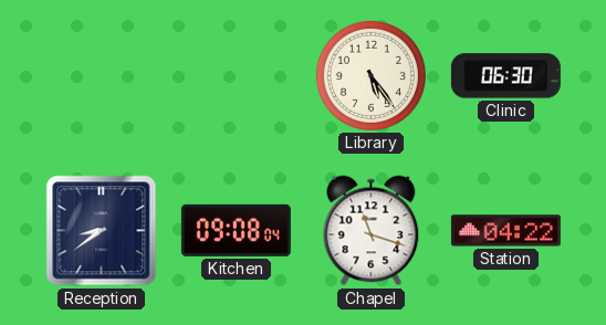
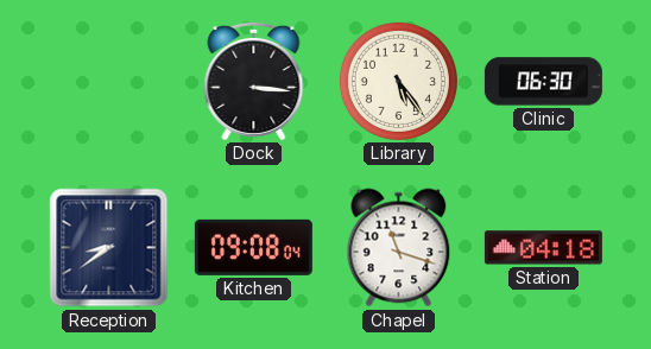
Dock: none -> 3:16 (254, 81)
Station: 04:22 -> 04:18 (543, 248)
